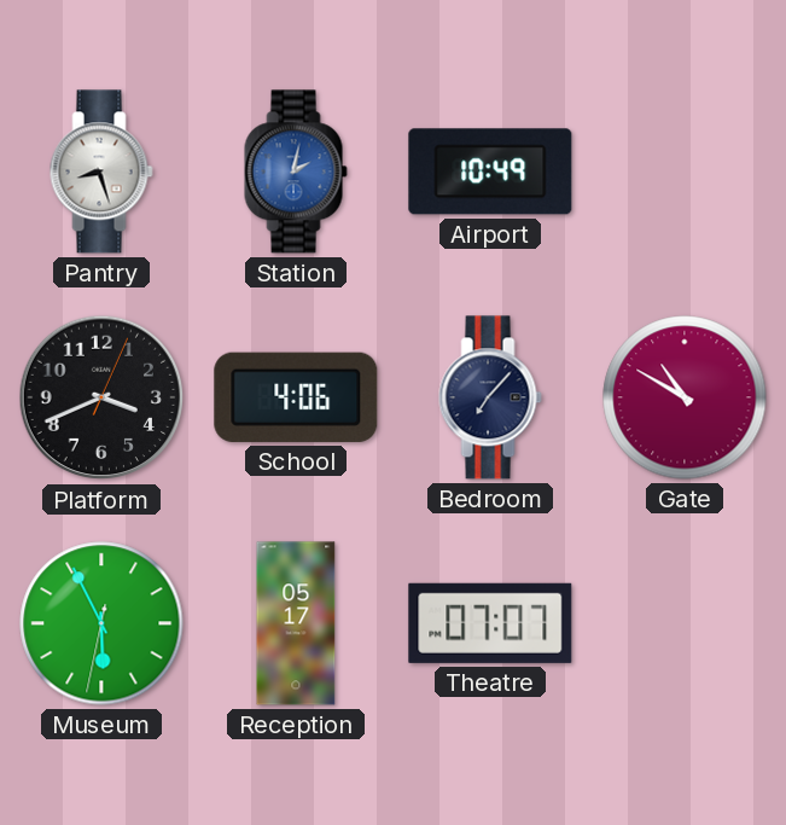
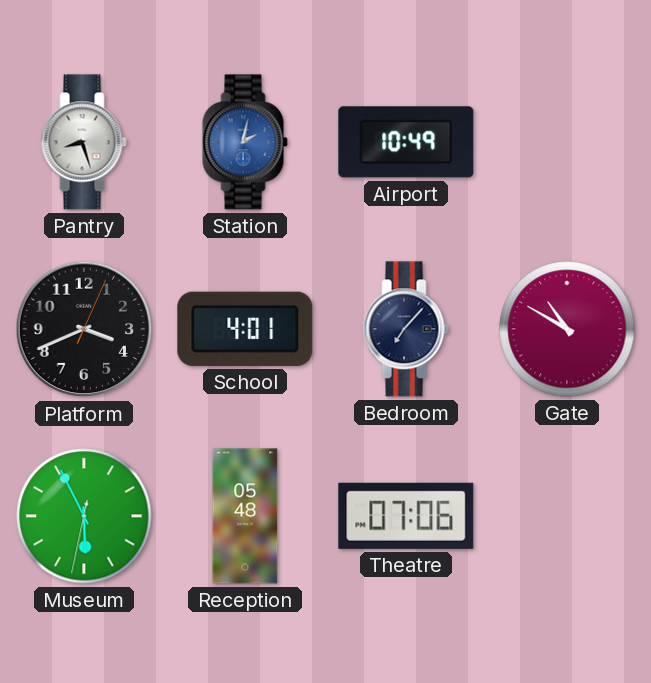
School: 4:06 -> 4:01 (245, 329)
Reception: 05:17 -> 05:48 (245, 516)
Theatre: 07:07 -> 07:06 (406, 516)
